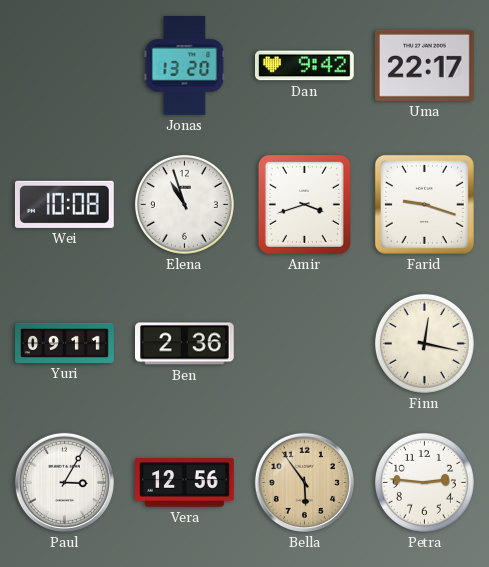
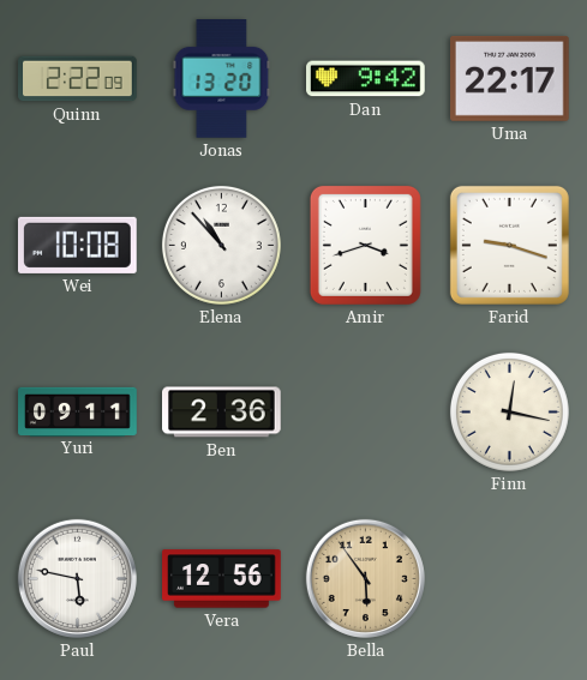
Quinn: none -> 2:22 (78, 79)
Elena: 10:57 -> 10:53 (221, 245)
Paul: 3:05 -> 5:47 (77, 578)
Petra: 2:46 -> none (424, 482)
